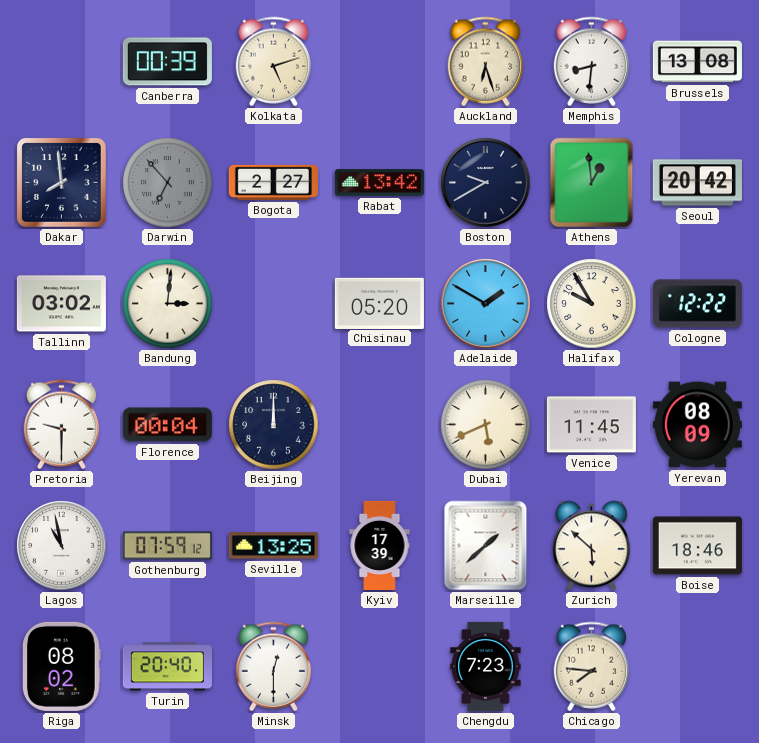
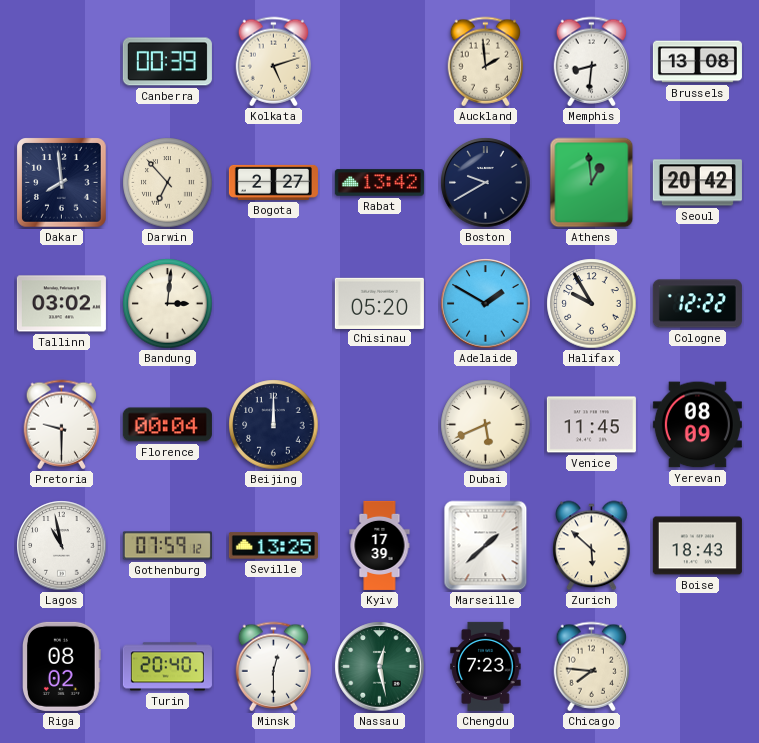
Auckland: 6:27 -> 1:59 (486, 62)
Darwin dial: grey -> cream (168, 183)
Boise: 18:46 -> 18:43 (697, 546)
Nassau: none -> 12:28 (380, 667)
